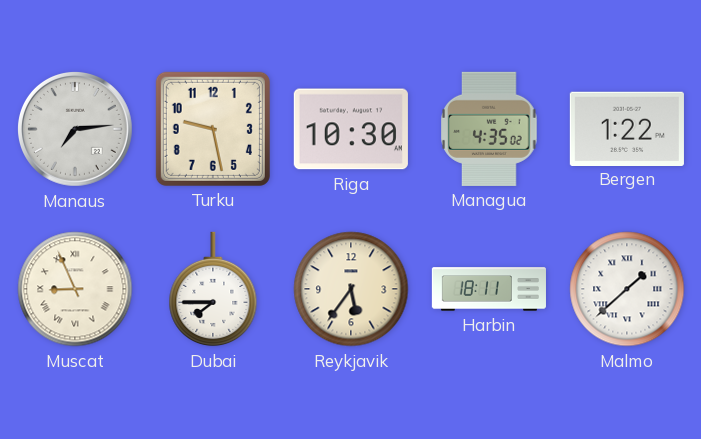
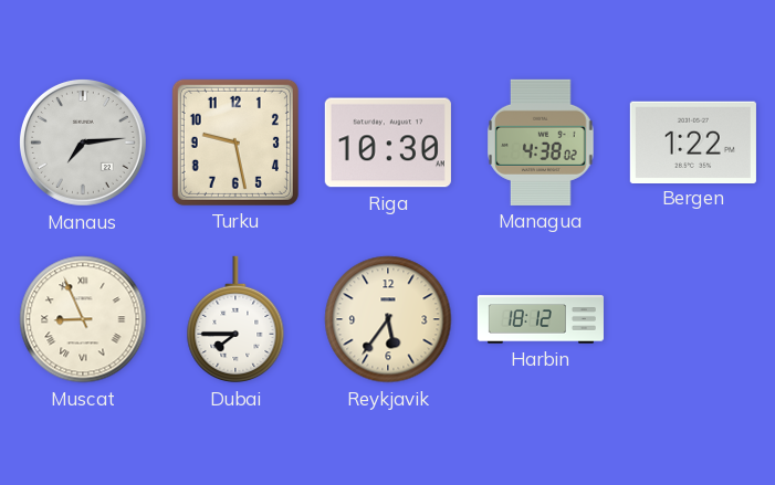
Managua: 4:35 -> 4:38 (541, 143)
Harbin: 18:11 -> 18:12 (541, 319)
Malmo: 1:38 -> none (627, 289)
